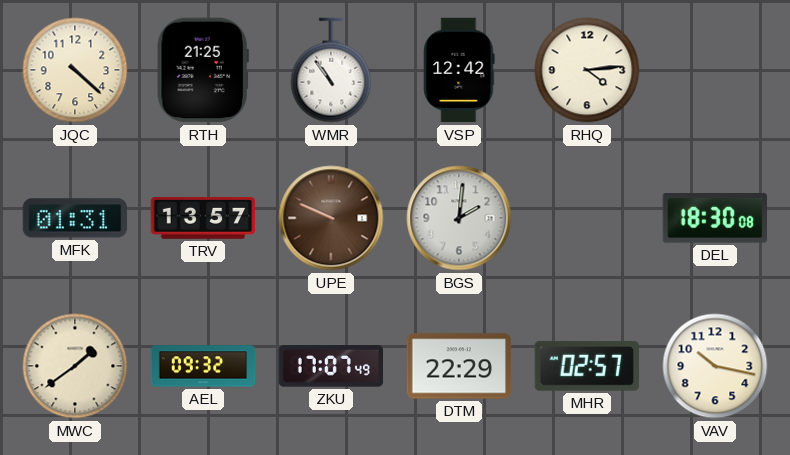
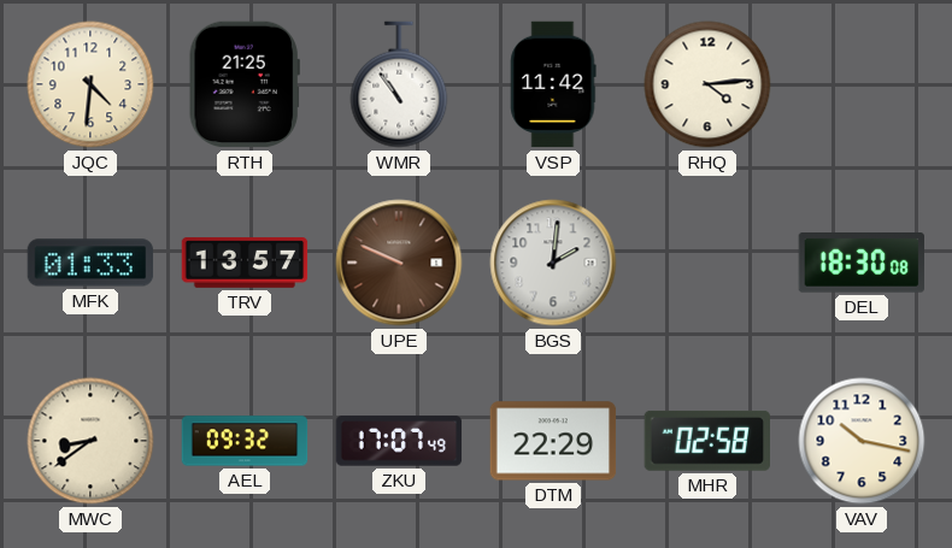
JQC: 4:22 -> 4:31 (90, 84)
VSP: 12:42 -> 11:42 (553, 84)
MFK: 01:31 -> 01:33 (90, 263)
MWC: 1:39 -> 8:39 (90, 441)
MHR: 02:57 -> 02:58 (706, 441)
